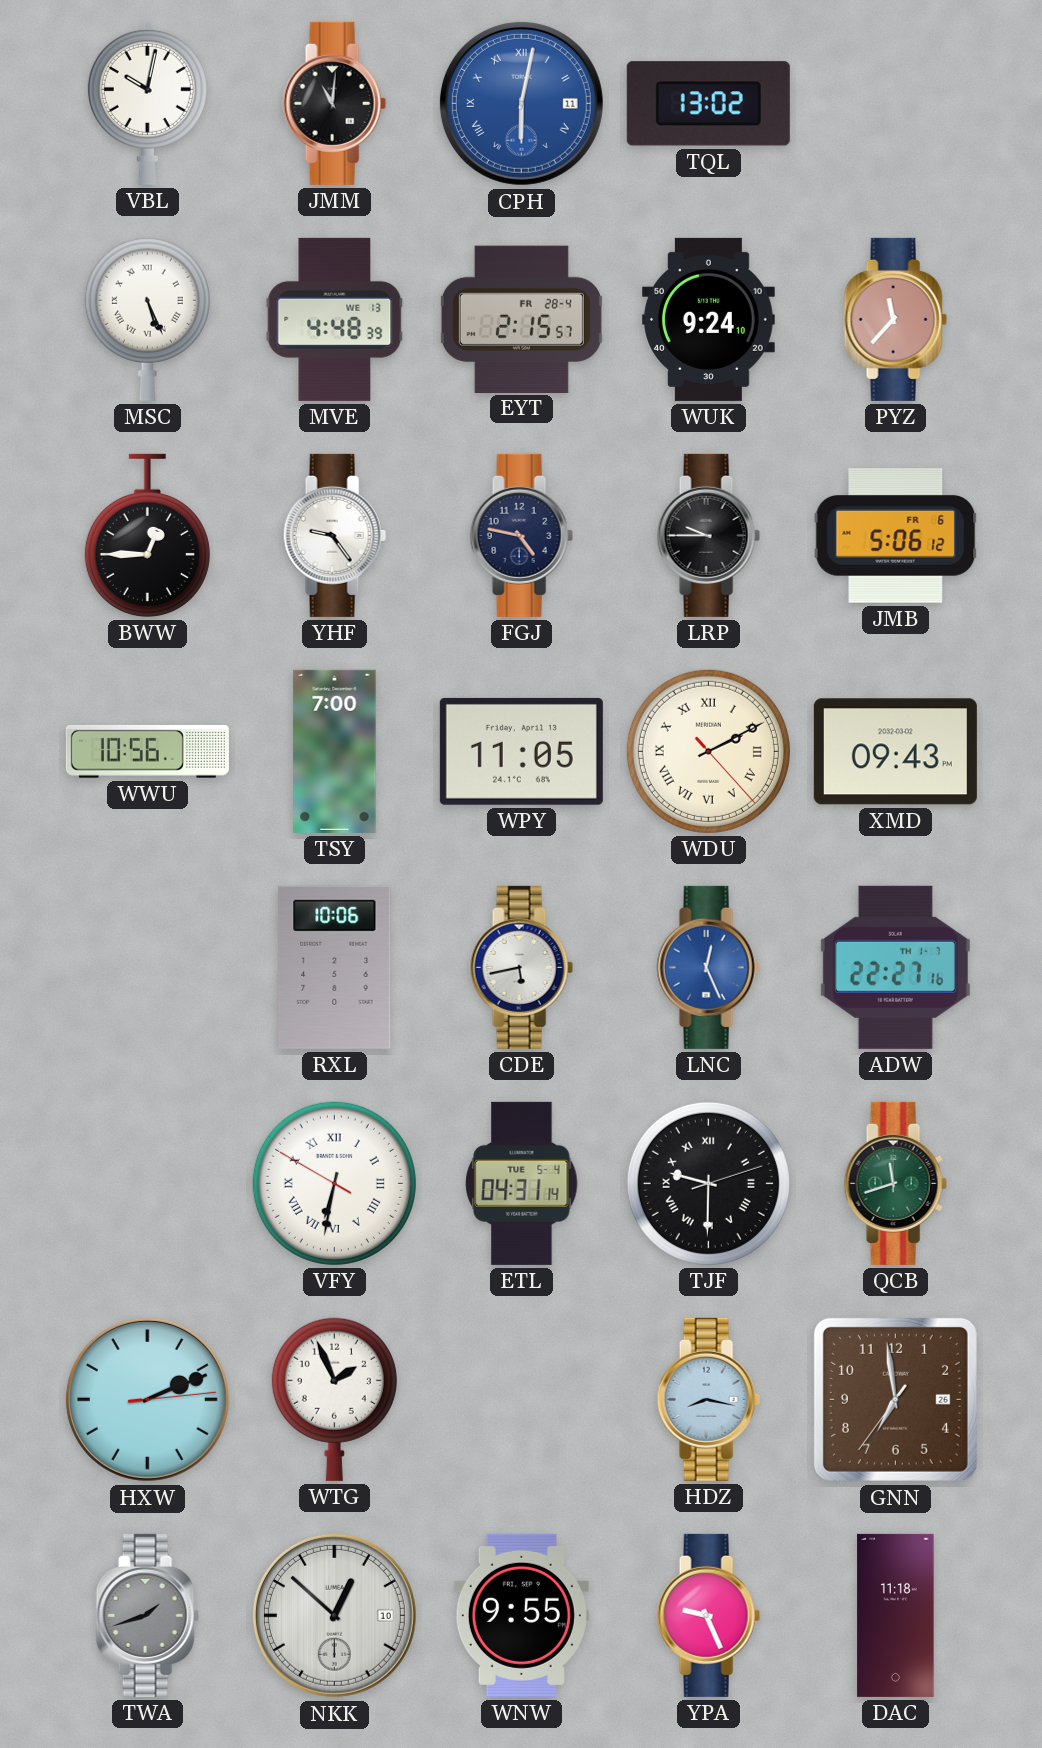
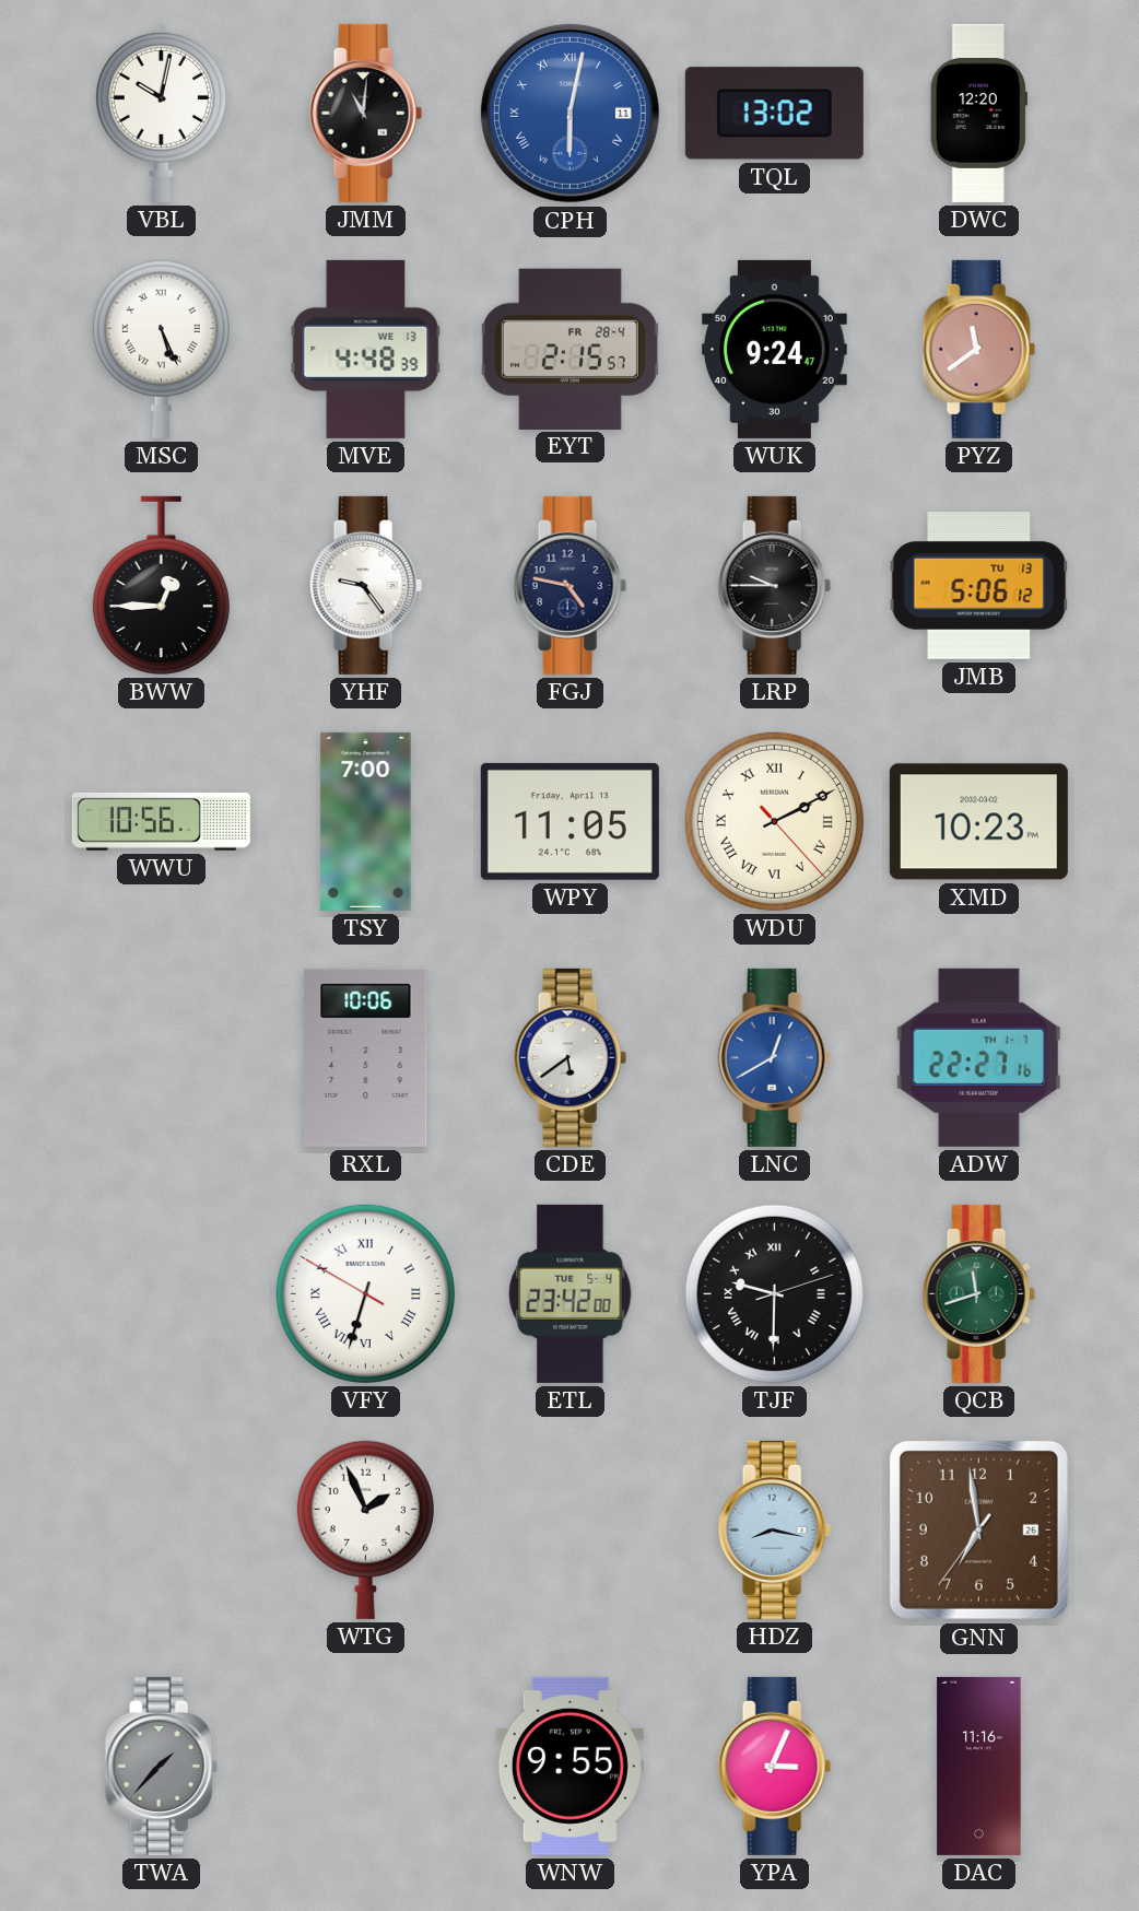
DWC: none -> 12:20 (978, 113)
WUK: 9:24:10 -> 9:24:47 (775, 349)
PYZ: 11:37 -> 11:39 (978, 349)
JMB date: FR 6 -> TU 13 (979, 586)
XMD: 09:43 -> 10:23 (978, 822)
CDE: 5:43 -> 5:39 (569, 1057)
LNC: 12:26 -> 12:40 (774, 1057)
VFY: 6:31 -> 6:32 (365, 1293)
ETL: 04:31 -> 23:42 (571, 1293)
HXW: 2:11 -> none (147, 1399)
TWA: 1:42 -> 1:37 (161, 1766)
NKK: 12:52 -> none (334, 1615)
YPA: 9:26 -> 3:04 (774, 1766)
DAC: 11:18 -> 11:16 (979, 1766)
